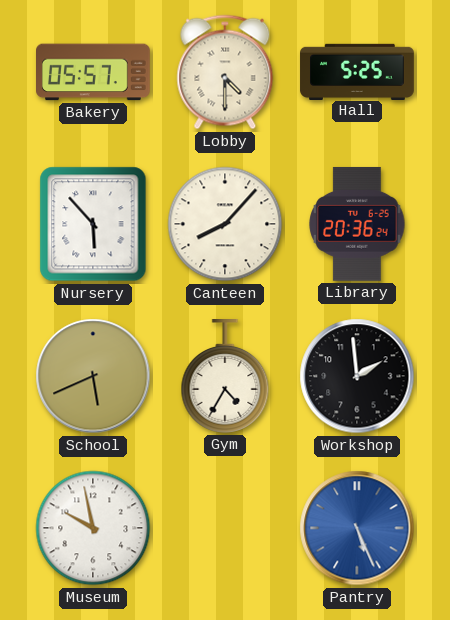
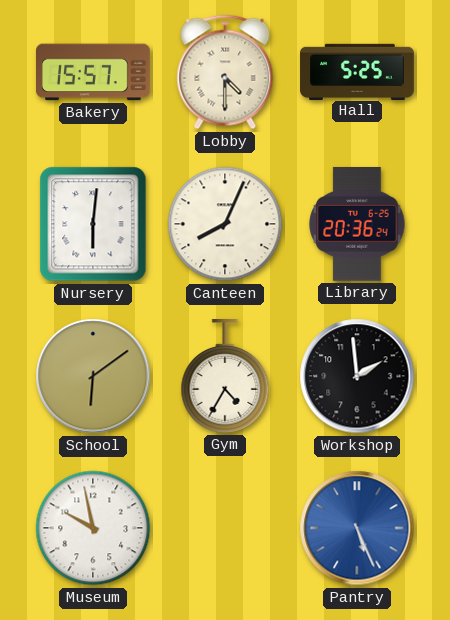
Bakery: 05:57 -> 15:57 (94, 72)
Nursery: 5:53 -> 6:01 (93, 224)
Canteen: 8:07 -> 8:04 (225, 224)
School: 5:41 -> 6:09 (93, 376)
